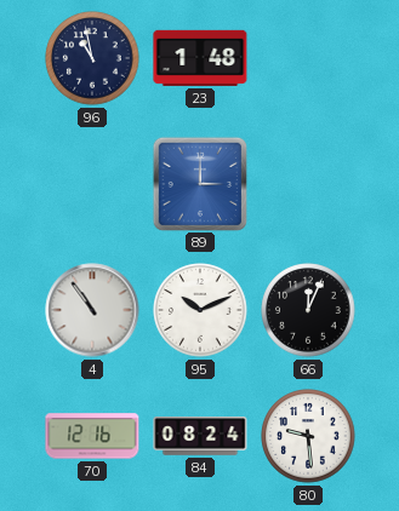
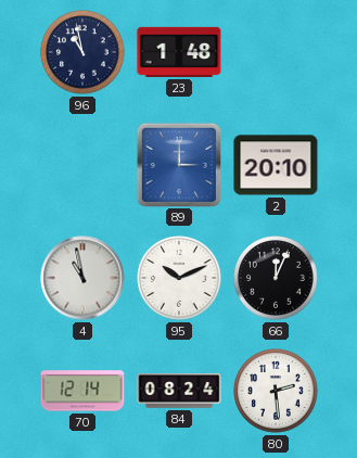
2: none -> 20:10 (276, 165)
4: 10:54 -> 10:58 (82, 278)
70: 12:16 -> 12:14 (82, 391)
80: 9:29 -> 2:29 (276, 391)
